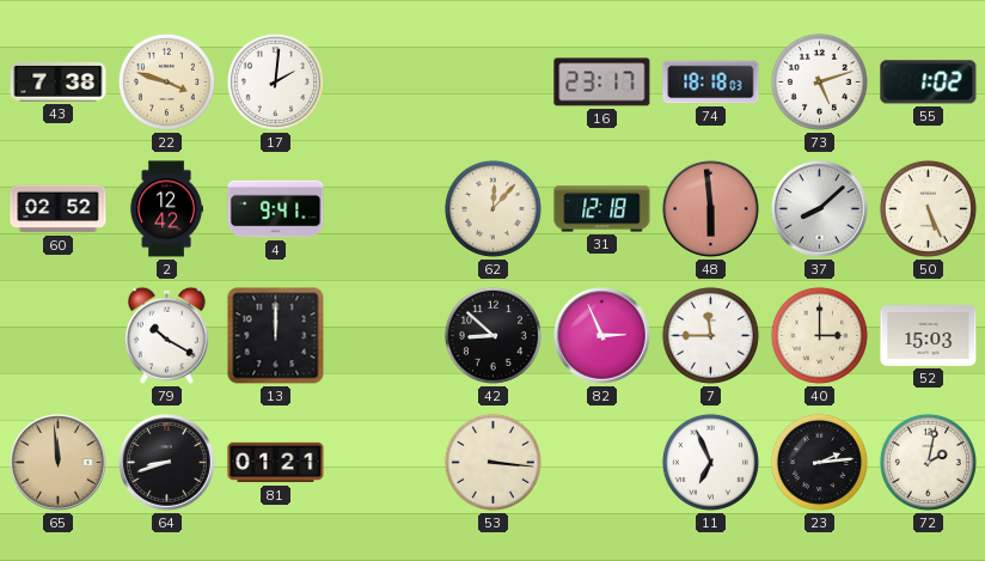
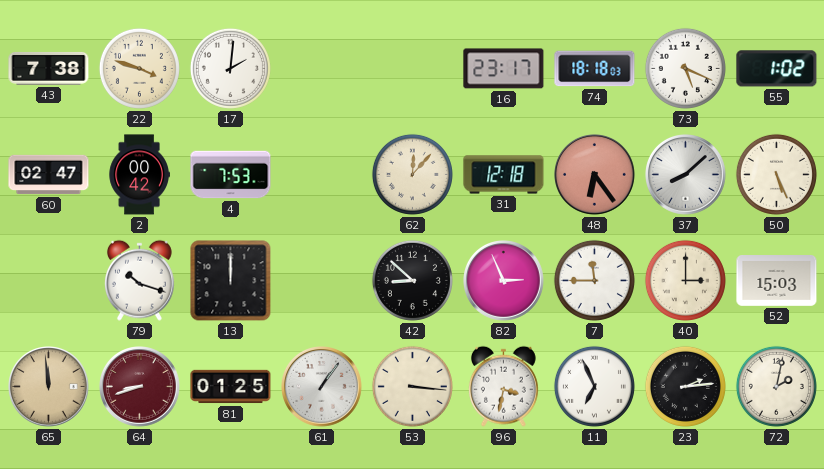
73: 5:12 -> 5:19 (685, 68)
60: 02:52 -> 02:47 (49, 175)
2: 12:42 -> 00:42 (139, 175)
4: 9:41 -> 7:53 (231, 175)
48: 5:59 -> 6:24 (595, 175)
79: 10:20 -> 10:18 (139, 280)
64 dial: black -> burgundy (140, 387)
81: 01:21 -> 01:25 (231, 387)
61: none -> 1:06 (322, 387)
96: none -> 3:32 (503, 386)
